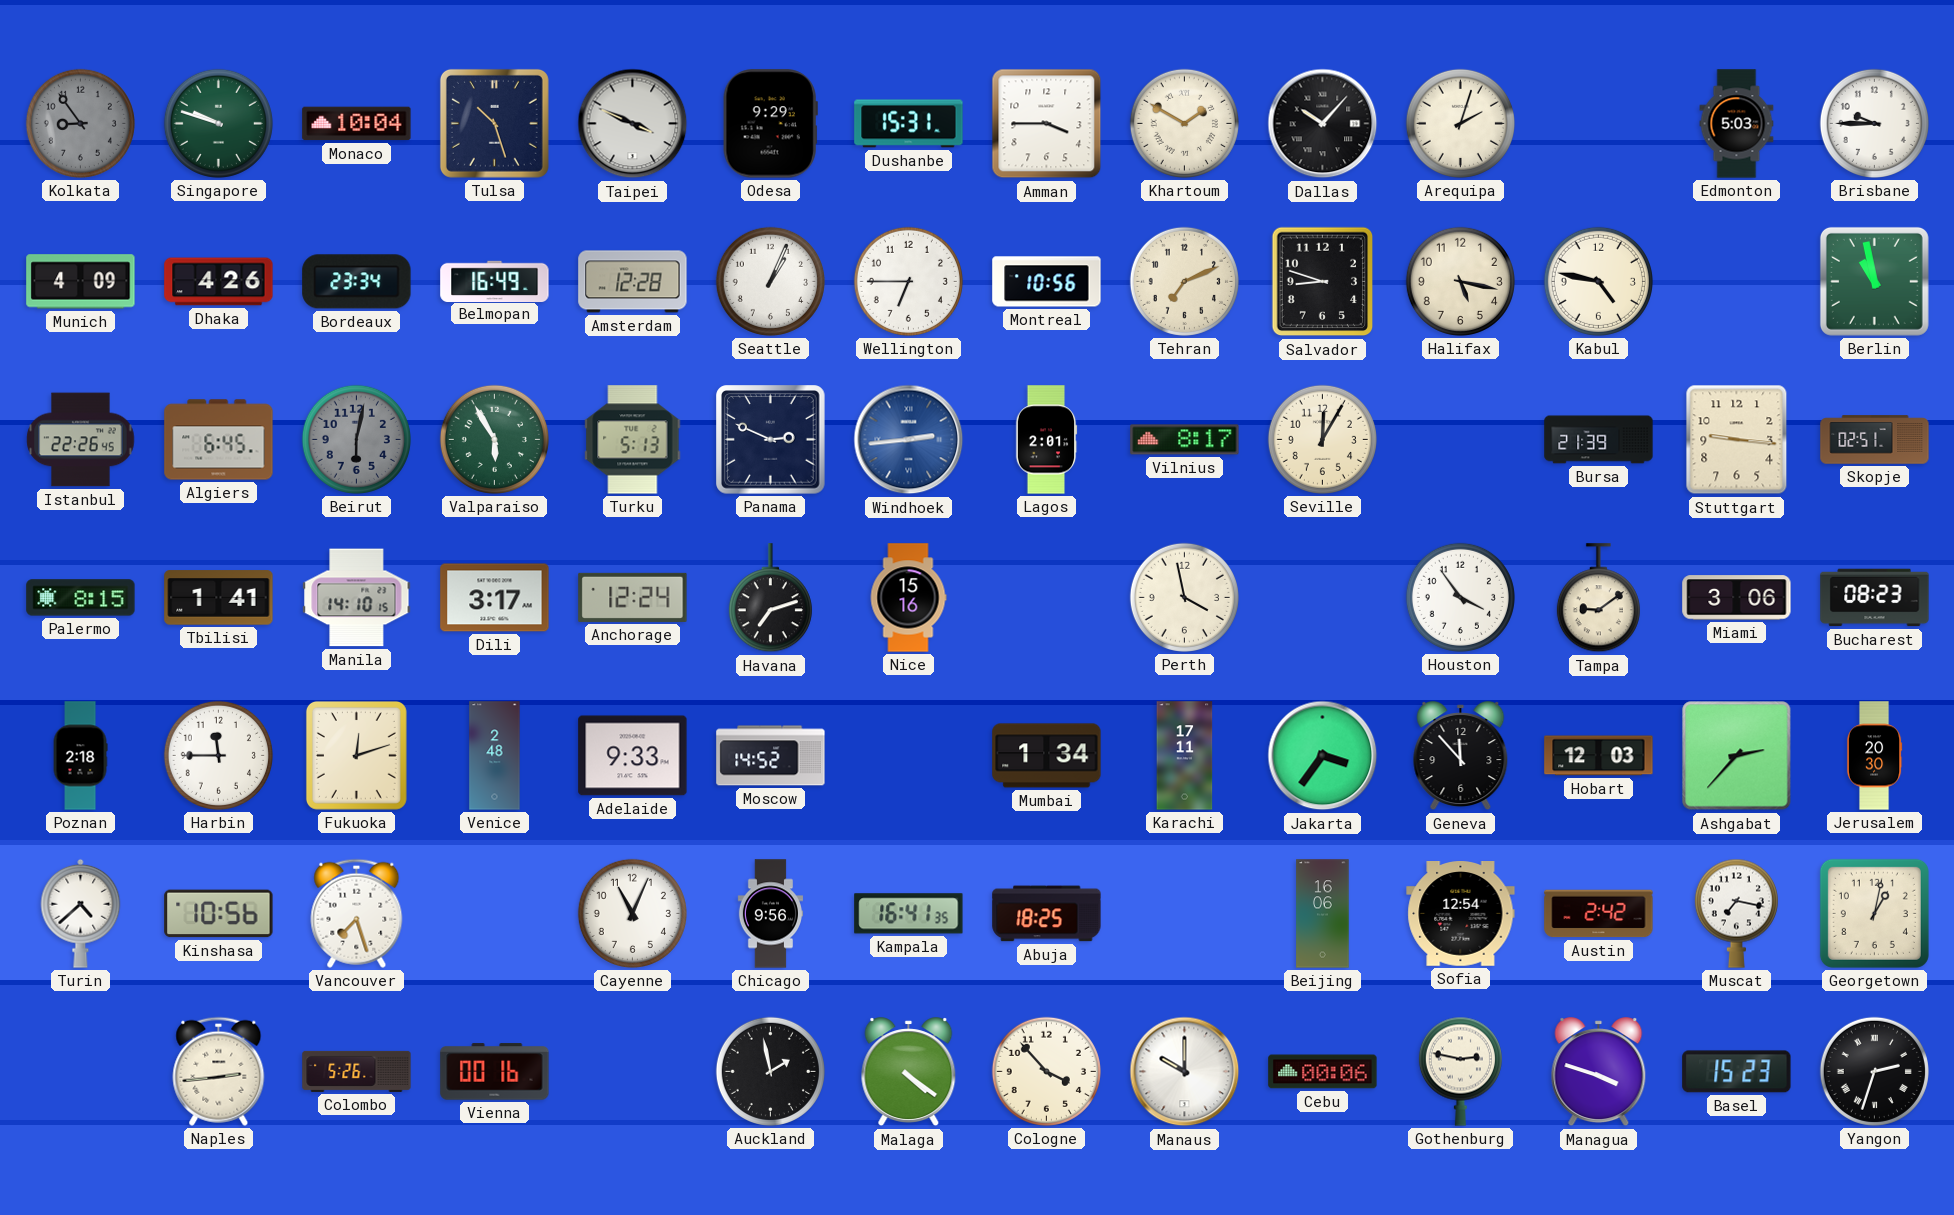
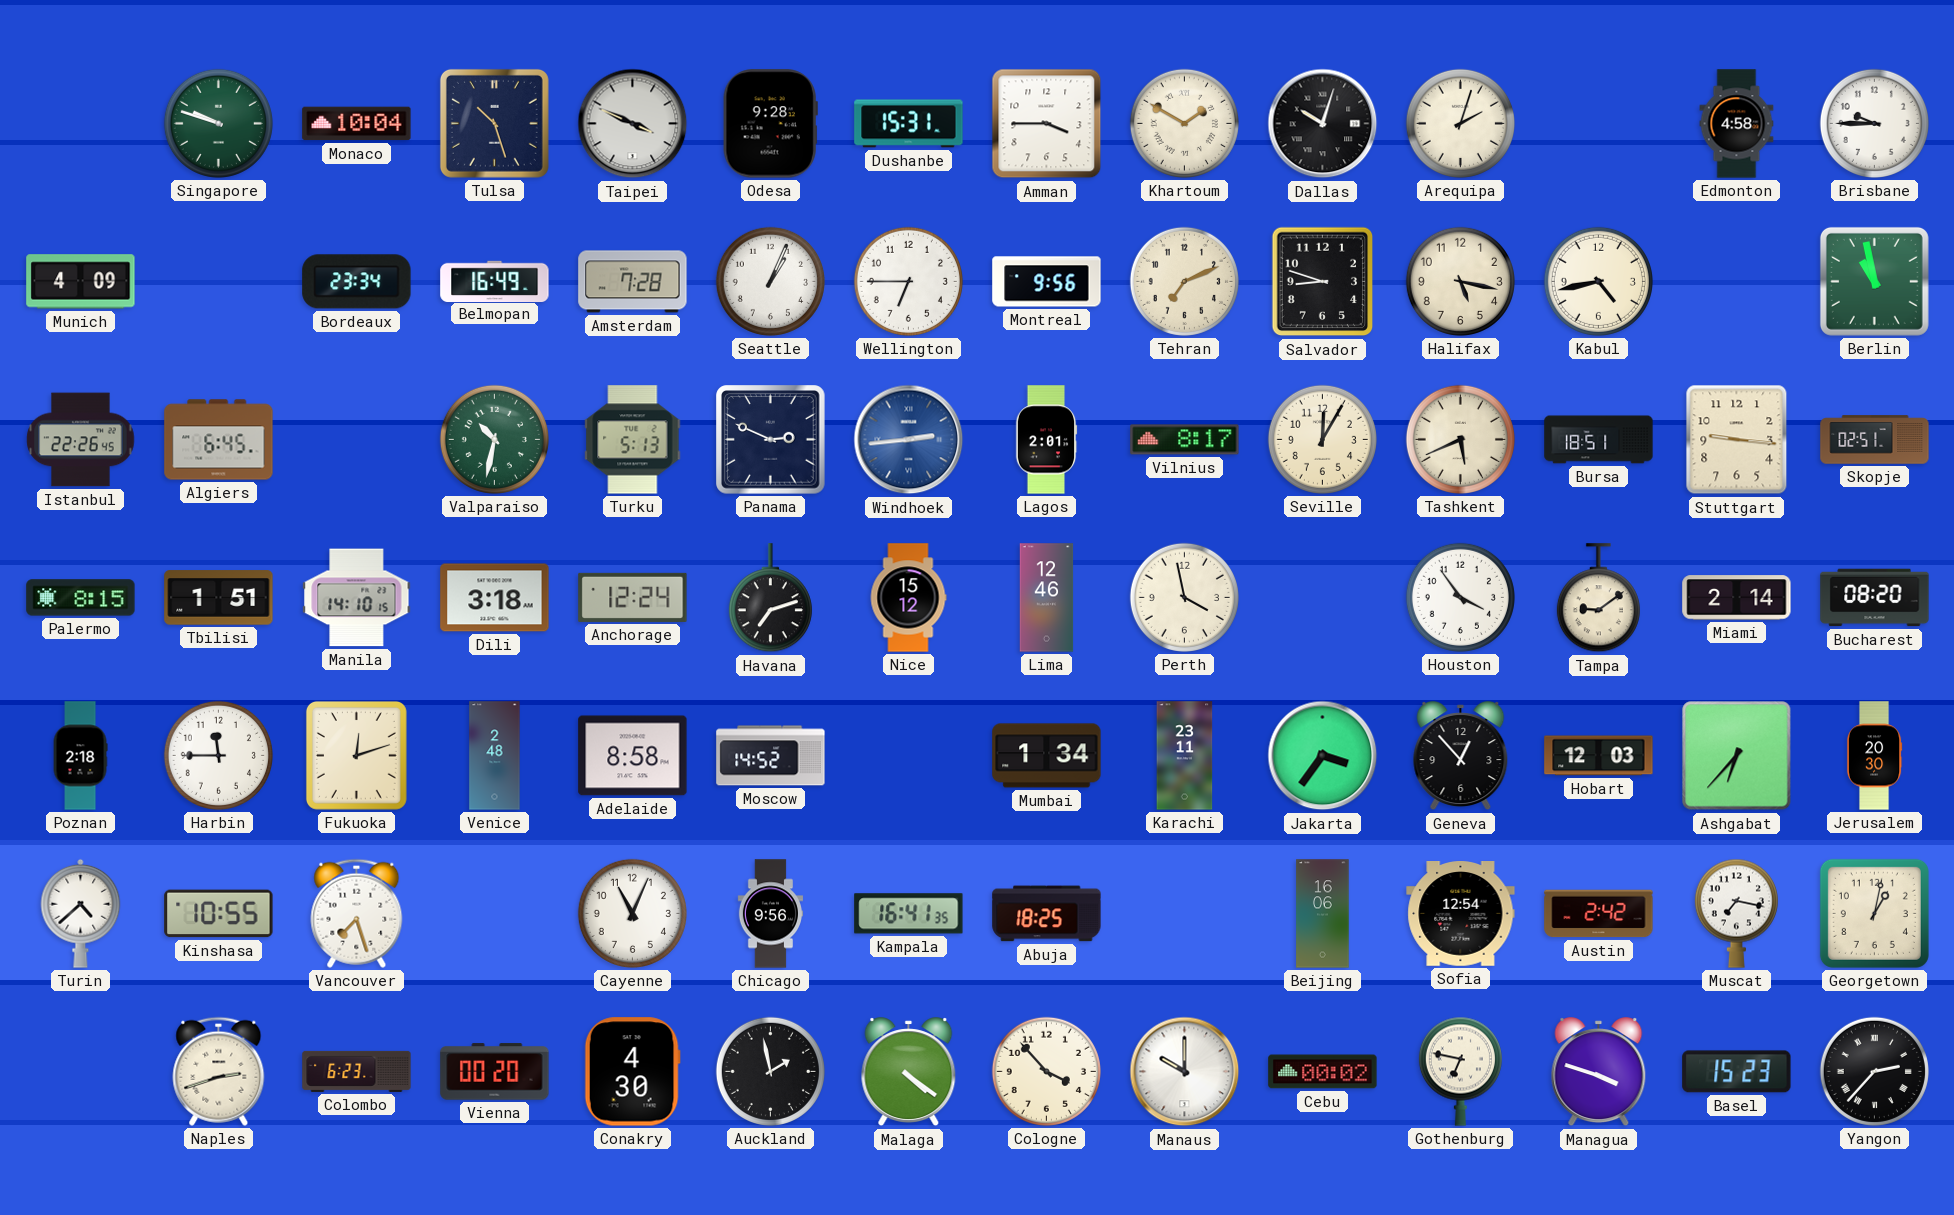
Kolkata: 8:54 -> none (80, 123)
Odesa: 9:29 -> 9:28 (770, 124)
Dallas: 10:07 -> 10:03 (1323, 124)
Edmonton: 5:03 -> 4:58 (1737, 124)
Dhaka: 4:26 -> none (219, 282)
Amsterdam: 12:28 -> 7:28 (633, 282)
Montreal: 10:56 -> 9:56 (1047, 282)
Kabul: 4:47 -> 4:43 (1598, 281)
Beirut: 6:02 -> none (356, 439)
Valparaiso: 5:55 -> 10:32 (494, 439)
Tashkent: none -> 5:41 (1460, 439)
Bursa: 21:39 -> 18:51 (1599, 440)
Tbilisi: 1:41 -> 1:51 (219, 598)
Dili: 3:17 -> 3:18 (495, 598)
Nice: 15:16 -> 15:12 (908, 598)
Lima: none -> 12:46 (1047, 598)
Miami: 3:06 -> 2:14 (1737, 598)
Bucharest: 08:23 -> 08:20 (1875, 598)
Adelaide: 9:33 -> 8:58 (633, 756)
Karachi: 17:11 -> 23:11 (1185, 756)
Geneva: 11:53 -> 12:53 (1461, 756)
Ashgabat: 2:37 -> 6:37 (1737, 756)
Kinshasa: 10:56 -> 10:55 (219, 914)
Naples: 2:44 -> 2:42 (219, 1071)
Colombo: 5:26 -> 6:23 (357, 1071)
Vienna: 00:16 -> 00:20 (495, 1072)
Conakry: none -> 4:30 (632, 1072)
Cebu: 00:06 -> 00:02 (1323, 1072)
Gothenburg: 2:47 -> 6:47 (1460, 1071)
Yangon: 2:33 -> 2:37 (1874, 1071)
